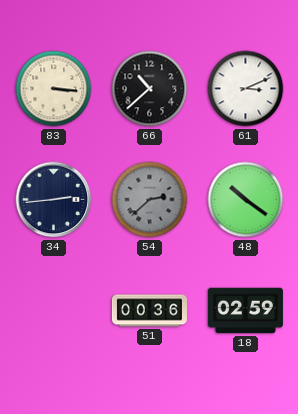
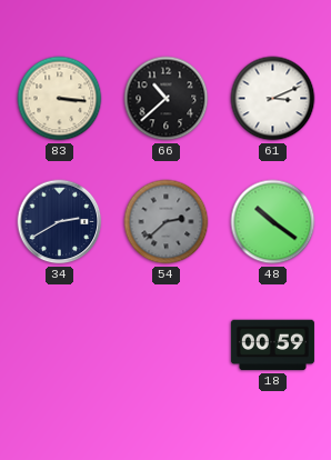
34: 2:44 -> 2:40 (60, 222)
51: 00:36 -> none (149, 311)
18: 02:59 -> 00:59 (272, 346)
